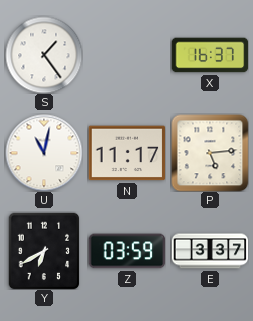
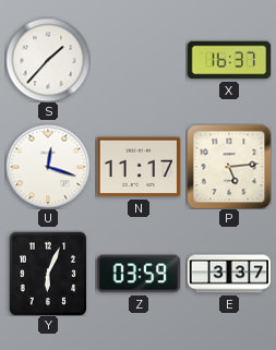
S: 1:24 -> 1:37 (48, 60)
U: 11:02 -> 12:18 (48, 167)
Y: 6:40 -> 6:04 (48, 274)
